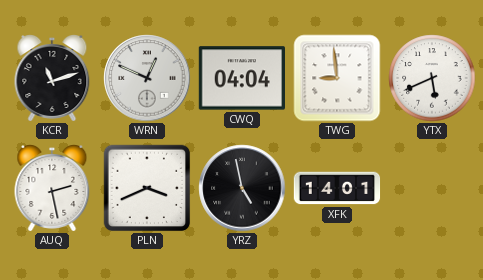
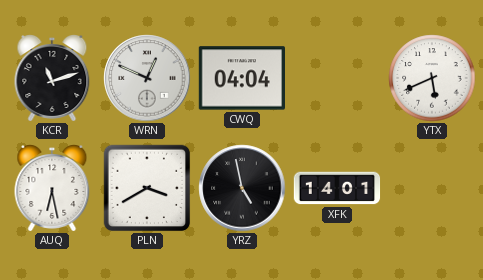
TWG: 8:59 -> none (337, 78)
AUQ: 2:28 -> 6:28 (52, 189)
PLN: 3:41 -> 3:40 (147, 188)
